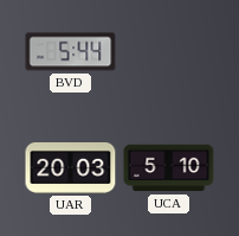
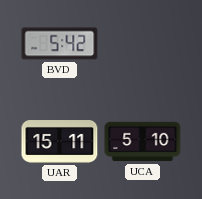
BVD: 5:44 -> 5:42 (60, 44)
UAR: 20:03 -> 15:11 (60, 142)
